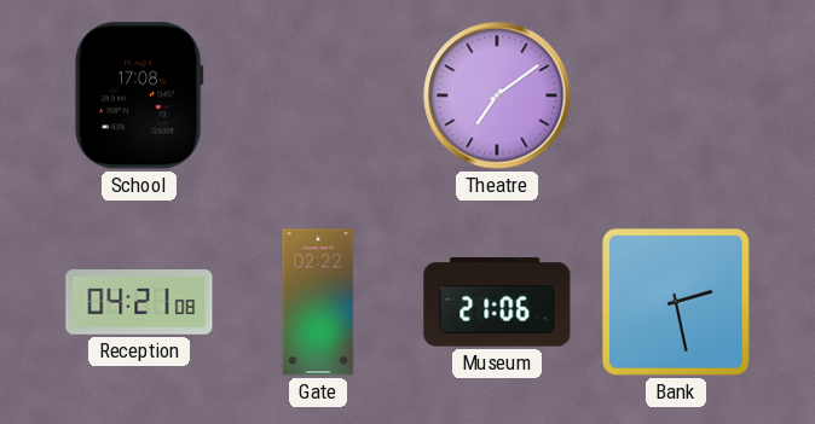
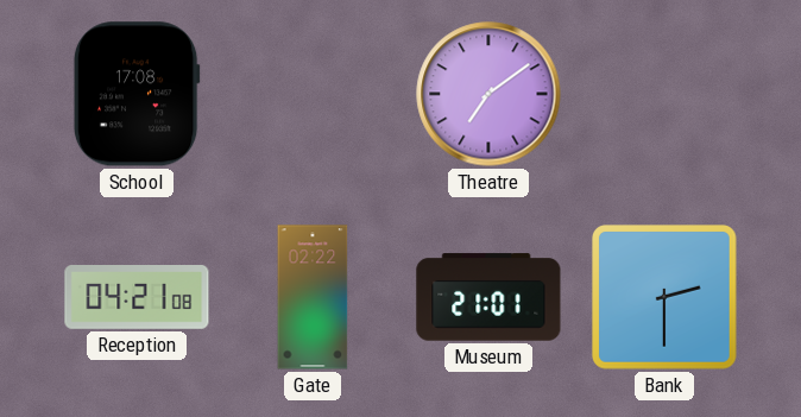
Museum: 21:06 -> 21:01 (488, 297)
Bank: 2:28 -> 2:30 (664, 297)
